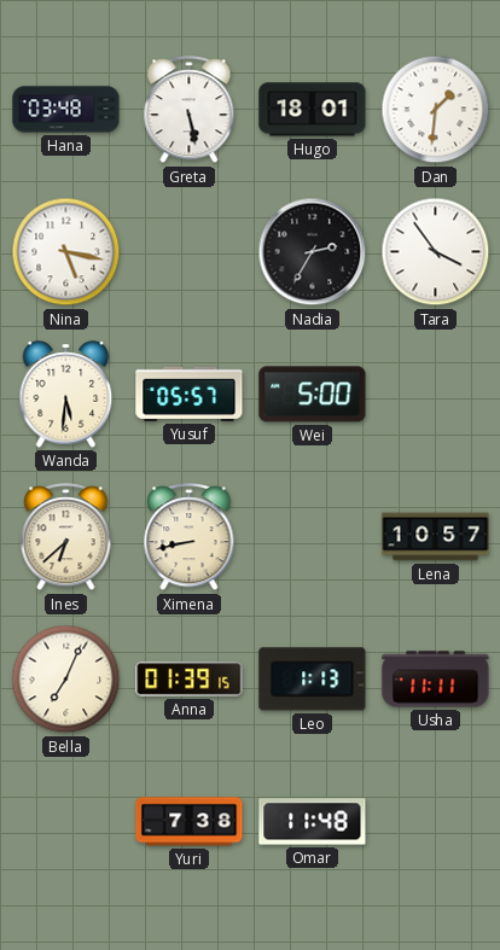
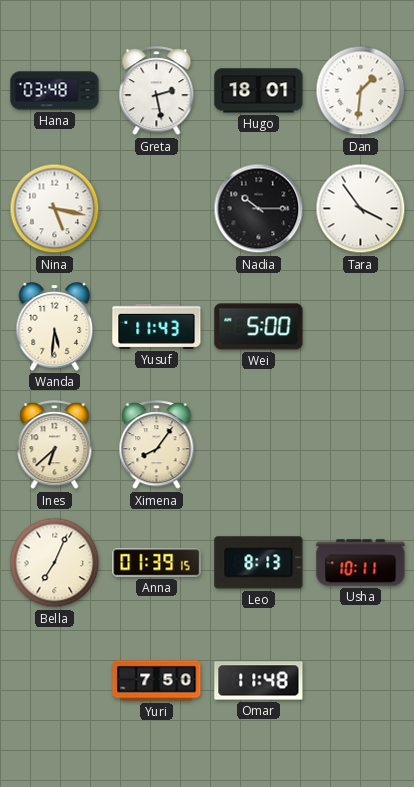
Greta: 5:28 -> 2:28 (157, 91)
Nadia: 2:35 -> 10:15 (259, 209)
Yusuf: 05:57 -> 11:43 (157, 326)
Ximena: 8:43 -> 8:06 (157, 445)
Lena: 10:57 -> none (436, 537)
Leo: 1:13 -> 8:13 (259, 563)
Usha: 11:11 -> 10:11 (361, 563)
Yuri: 7:38 -> 7:50 (157, 681)
